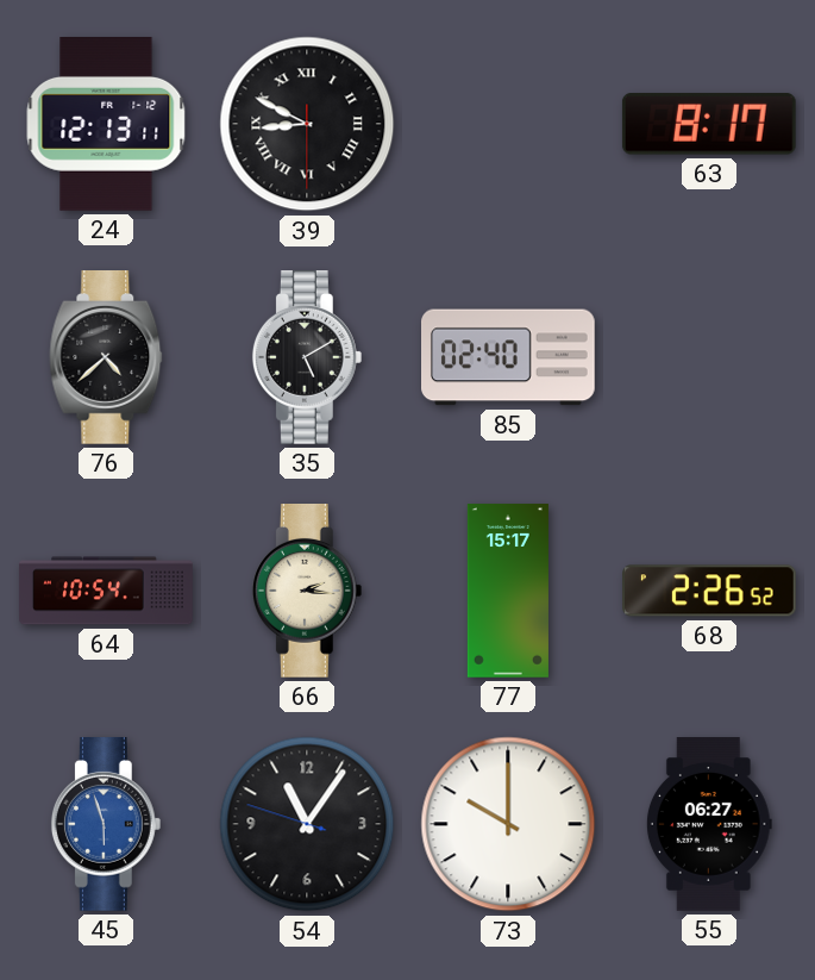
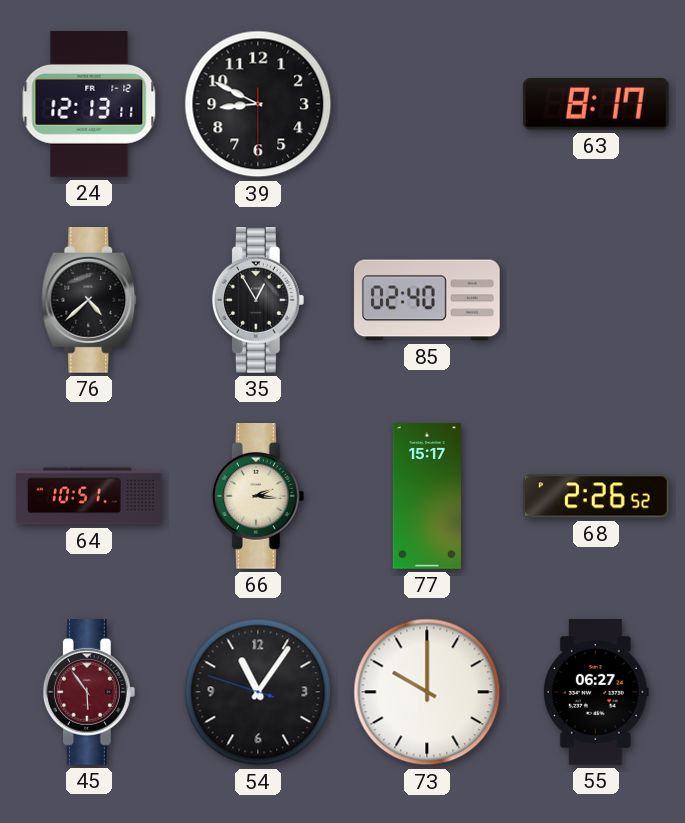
39 numerals: Roman -> Arabic (258, 104)
35: 5:10 -> 12:55 (258, 301)
64: 10:54 -> 10:51 (89, 496)
45: 5:57 -> 5:54 (89, 693)
45 dial: blue -> burgundy (89, 693)
